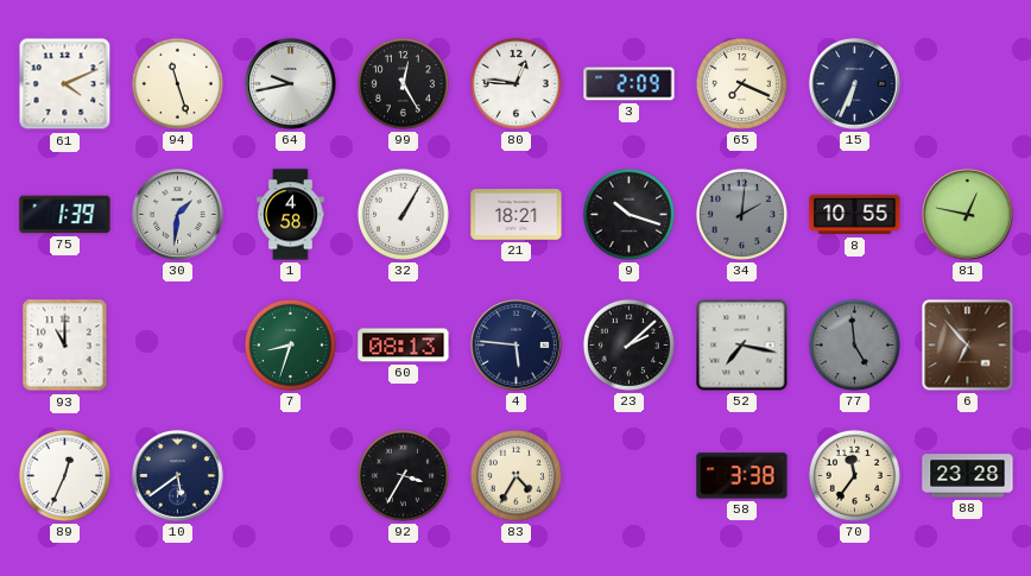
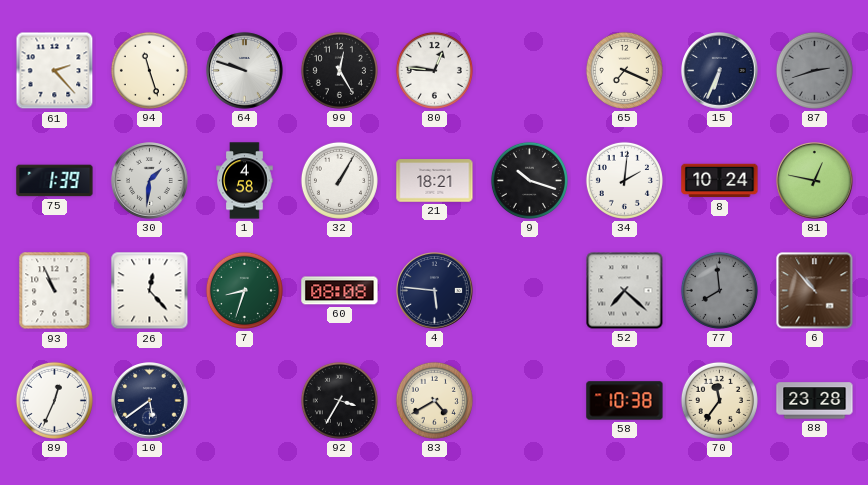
61: 4:11 -> 2:23 (55, 71)
64: 9:43 -> 9:48 (245, 71)
3: 2:09 -> none (630, 84)
87: none -> 2:42 (814, 70)
34 dial: grey -> white (624, 180)
8: 10:55 -> 10:24 (720, 181)
93: 11:00 -> 10:56 (55, 291)
26: none -> 12:23 (150, 291)
60: 08:13 -> 08:08 (340, 291)
23: 2:08 -> none (628, 344)
52: 7:17 -> 7:22 (625, 291)
77: 4:59 -> 7:59 (719, 290)
6: 6:53 -> 10:53 (815, 291)
83: 4:35 -> 4:40 (434, 400)
58: 3:38 -> 10:38 (625, 401)
